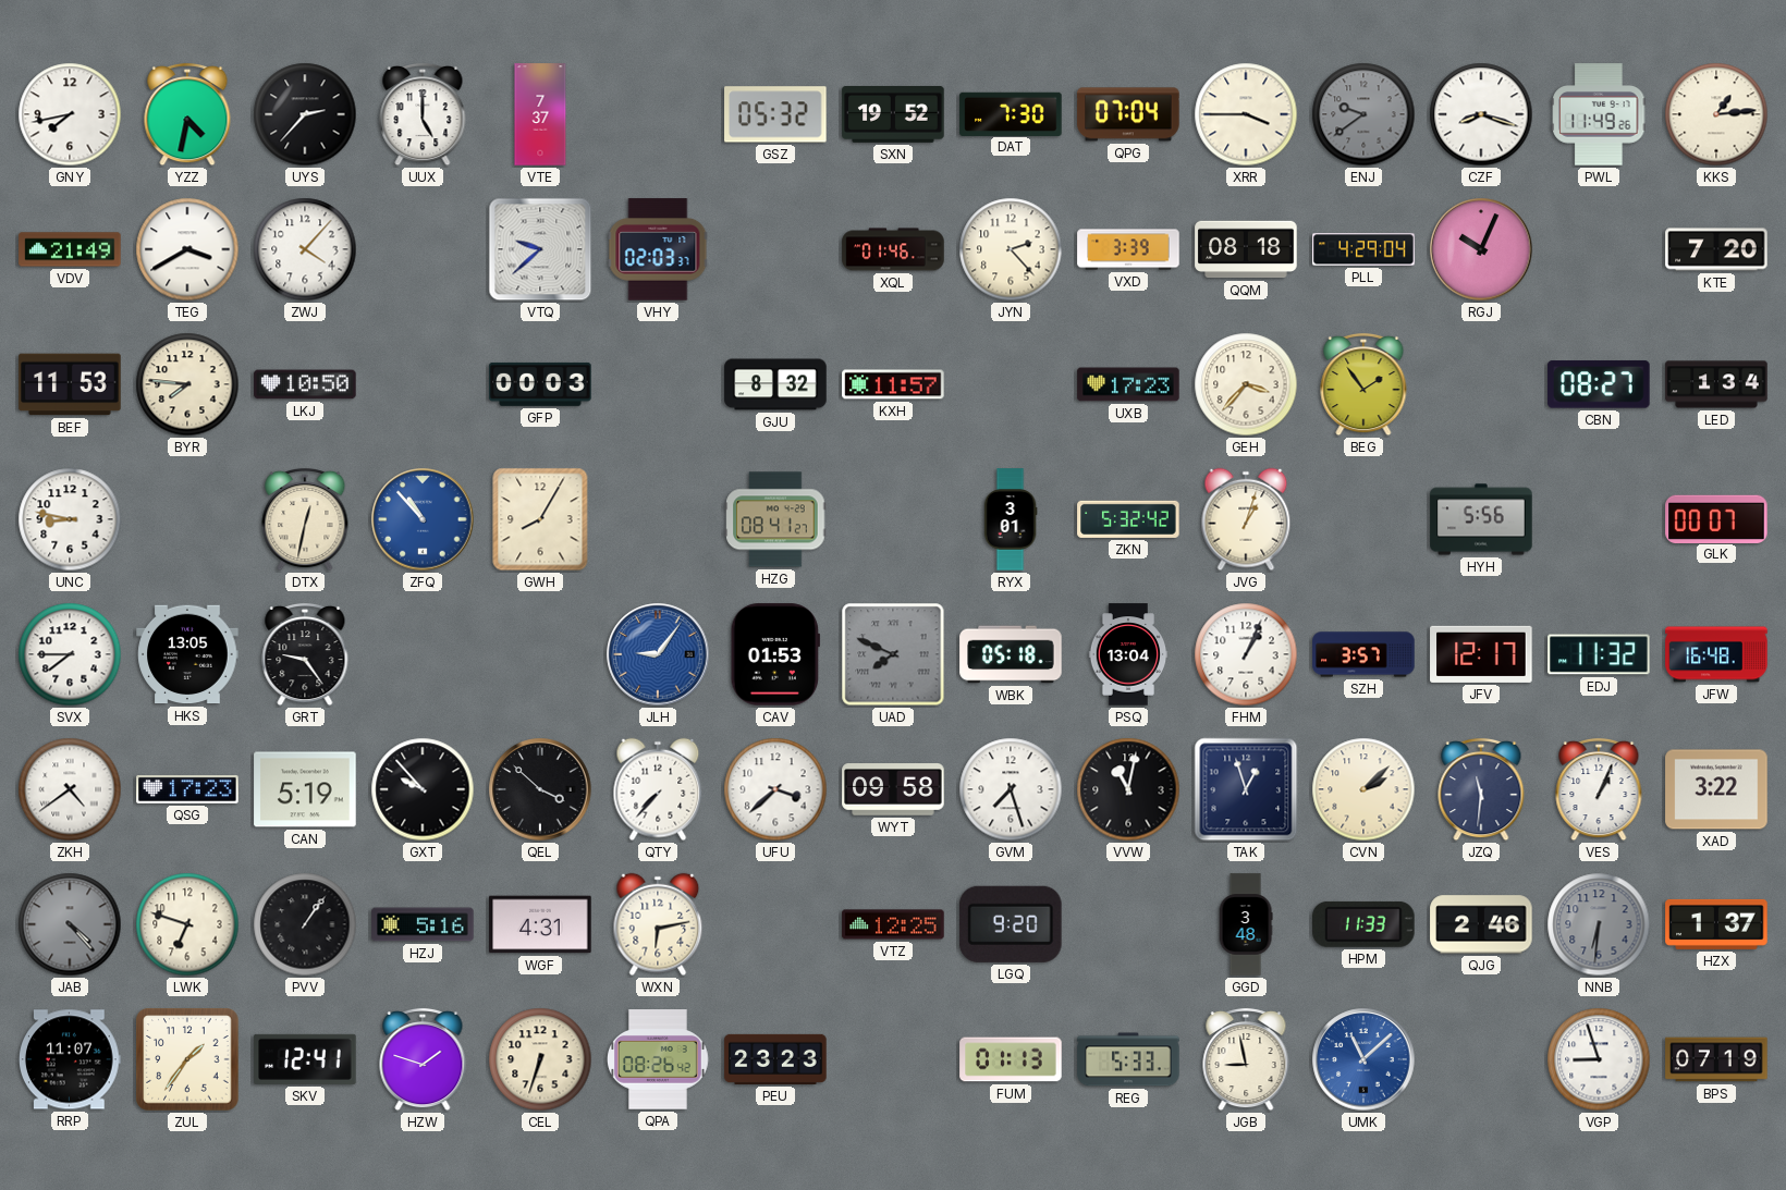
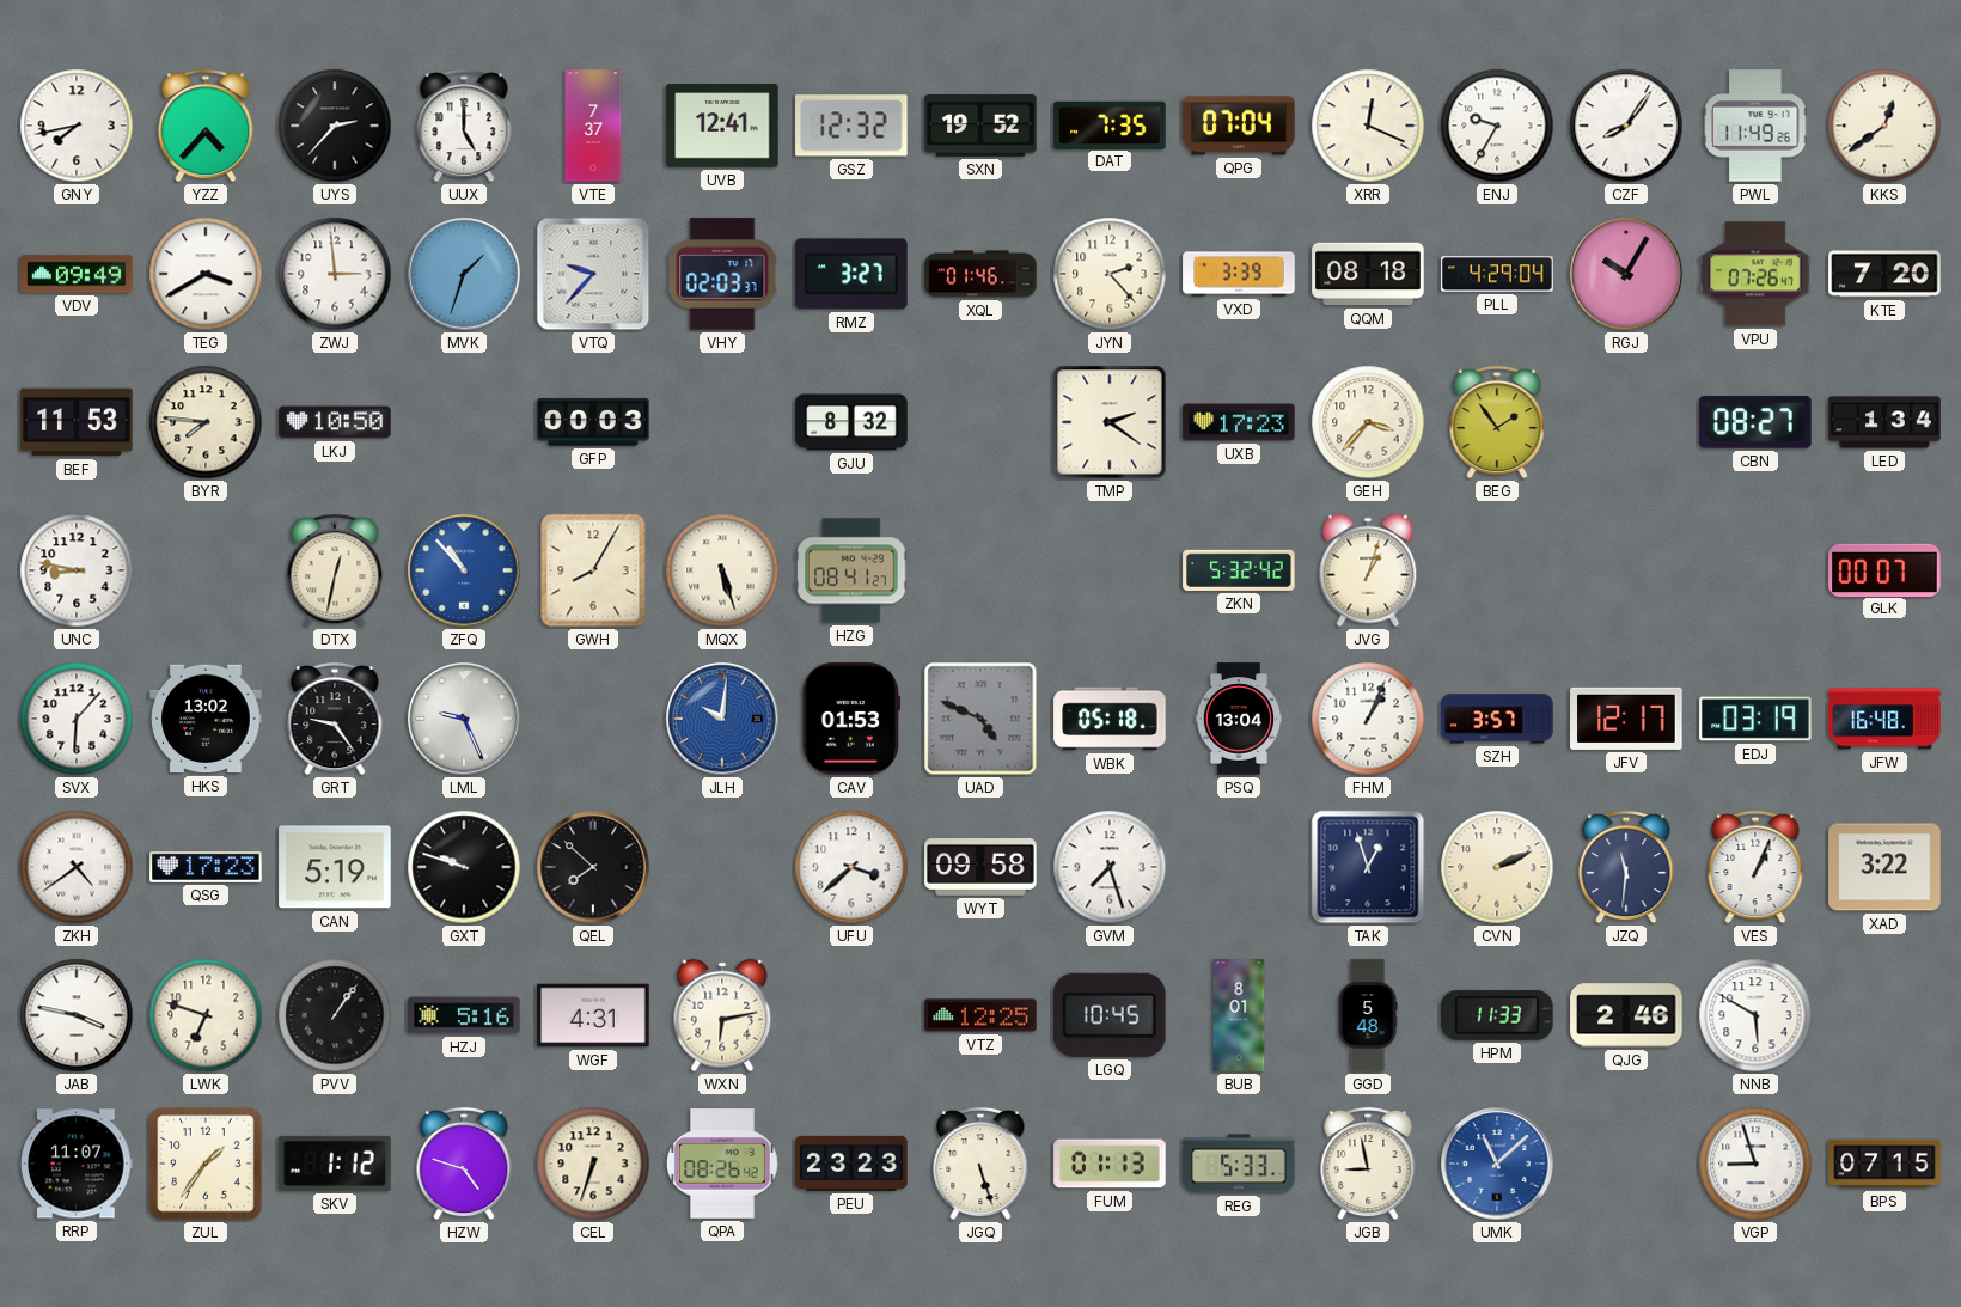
YZZ: 4:32 -> 4:37 (206, 126)
UVB: none -> 12:41 (722, 126)
GSZ: 05:32 -> 12:32 (851, 126)
DAT: 7:30 -> 7:35 (1110, 124)
XRR: 3:45 -> 12:19 (1368, 126)
ENJ: 9:39 -> 9:35 (1497, 126)
ENJ dial: grey -> white (1497, 126)
CZF: 8:18 -> 8:06 (1626, 126)
KKS: 1:14 -> 12:39 (1884, 126)
VDV: 21:49 -> 09:49 (77, 274)
ZWJ: 4:07 -> 2:59 (335, 274)
MVK: none -> 1:33 (464, 274)
VTQ: 9:38 -> 9:37 (593, 274)
RMZ: none -> 3:27 (851, 274)
RGJ: 10:04 -> 10:05 (1626, 274)
VPU: none -> 07:26 (1755, 274)
KXH: 11:57 -> none (893, 384)
TMP: none -> 2:21 (1110, 422)
MQX: none -> 5:27 (722, 570)
RYX: 3:01 -> none (1011, 519)
HYH: 5:56 -> none (1481, 519)
SVX: 7:45 -> 6:07 (77, 719)
HKS: 13:05 -> 13:02 (206, 719)
LML: none -> 9:26 (464, 719)
JLH: 9:06 -> 10:01 (722, 719)
UAD: 7:49 -> 4:49 (980, 719)
EDJ: 11:32 -> 03:19 (1755, 719)
GXT: 9:53 -> 9:48 (464, 867)
QEL: 3:52 -> 7:52 (593, 867)
QTY: 7:37 -> none (658, 789)
VVW: 11:02 -> none (1128, 789)
CVN: 2:08 -> 2:11 (1497, 867)
JAB: 4:23 -> 3:47 (77, 1015)
JAB dial: grey -> white (77, 1015)
LGQ: 9:20 -> 10:45 (1110, 1015)
BUB: none -> 8:01 (1239, 1015)
GGD: 3:48 -> 5:48 (1368, 1015)
NNB: 6:31 -> 5:50 (1755, 1015)
NNB dial: grey -> white (1755, 1015)
HZX: 1:37 -> none (1716, 924)
SKV: 12:41 -> 1:12 (335, 1164)
HZW: 1:48 -> 4:48 (464, 1164)
JGQ: none -> 5:27 (980, 1164)
BPS: 07:19 -> 07:15 (1884, 1164)
